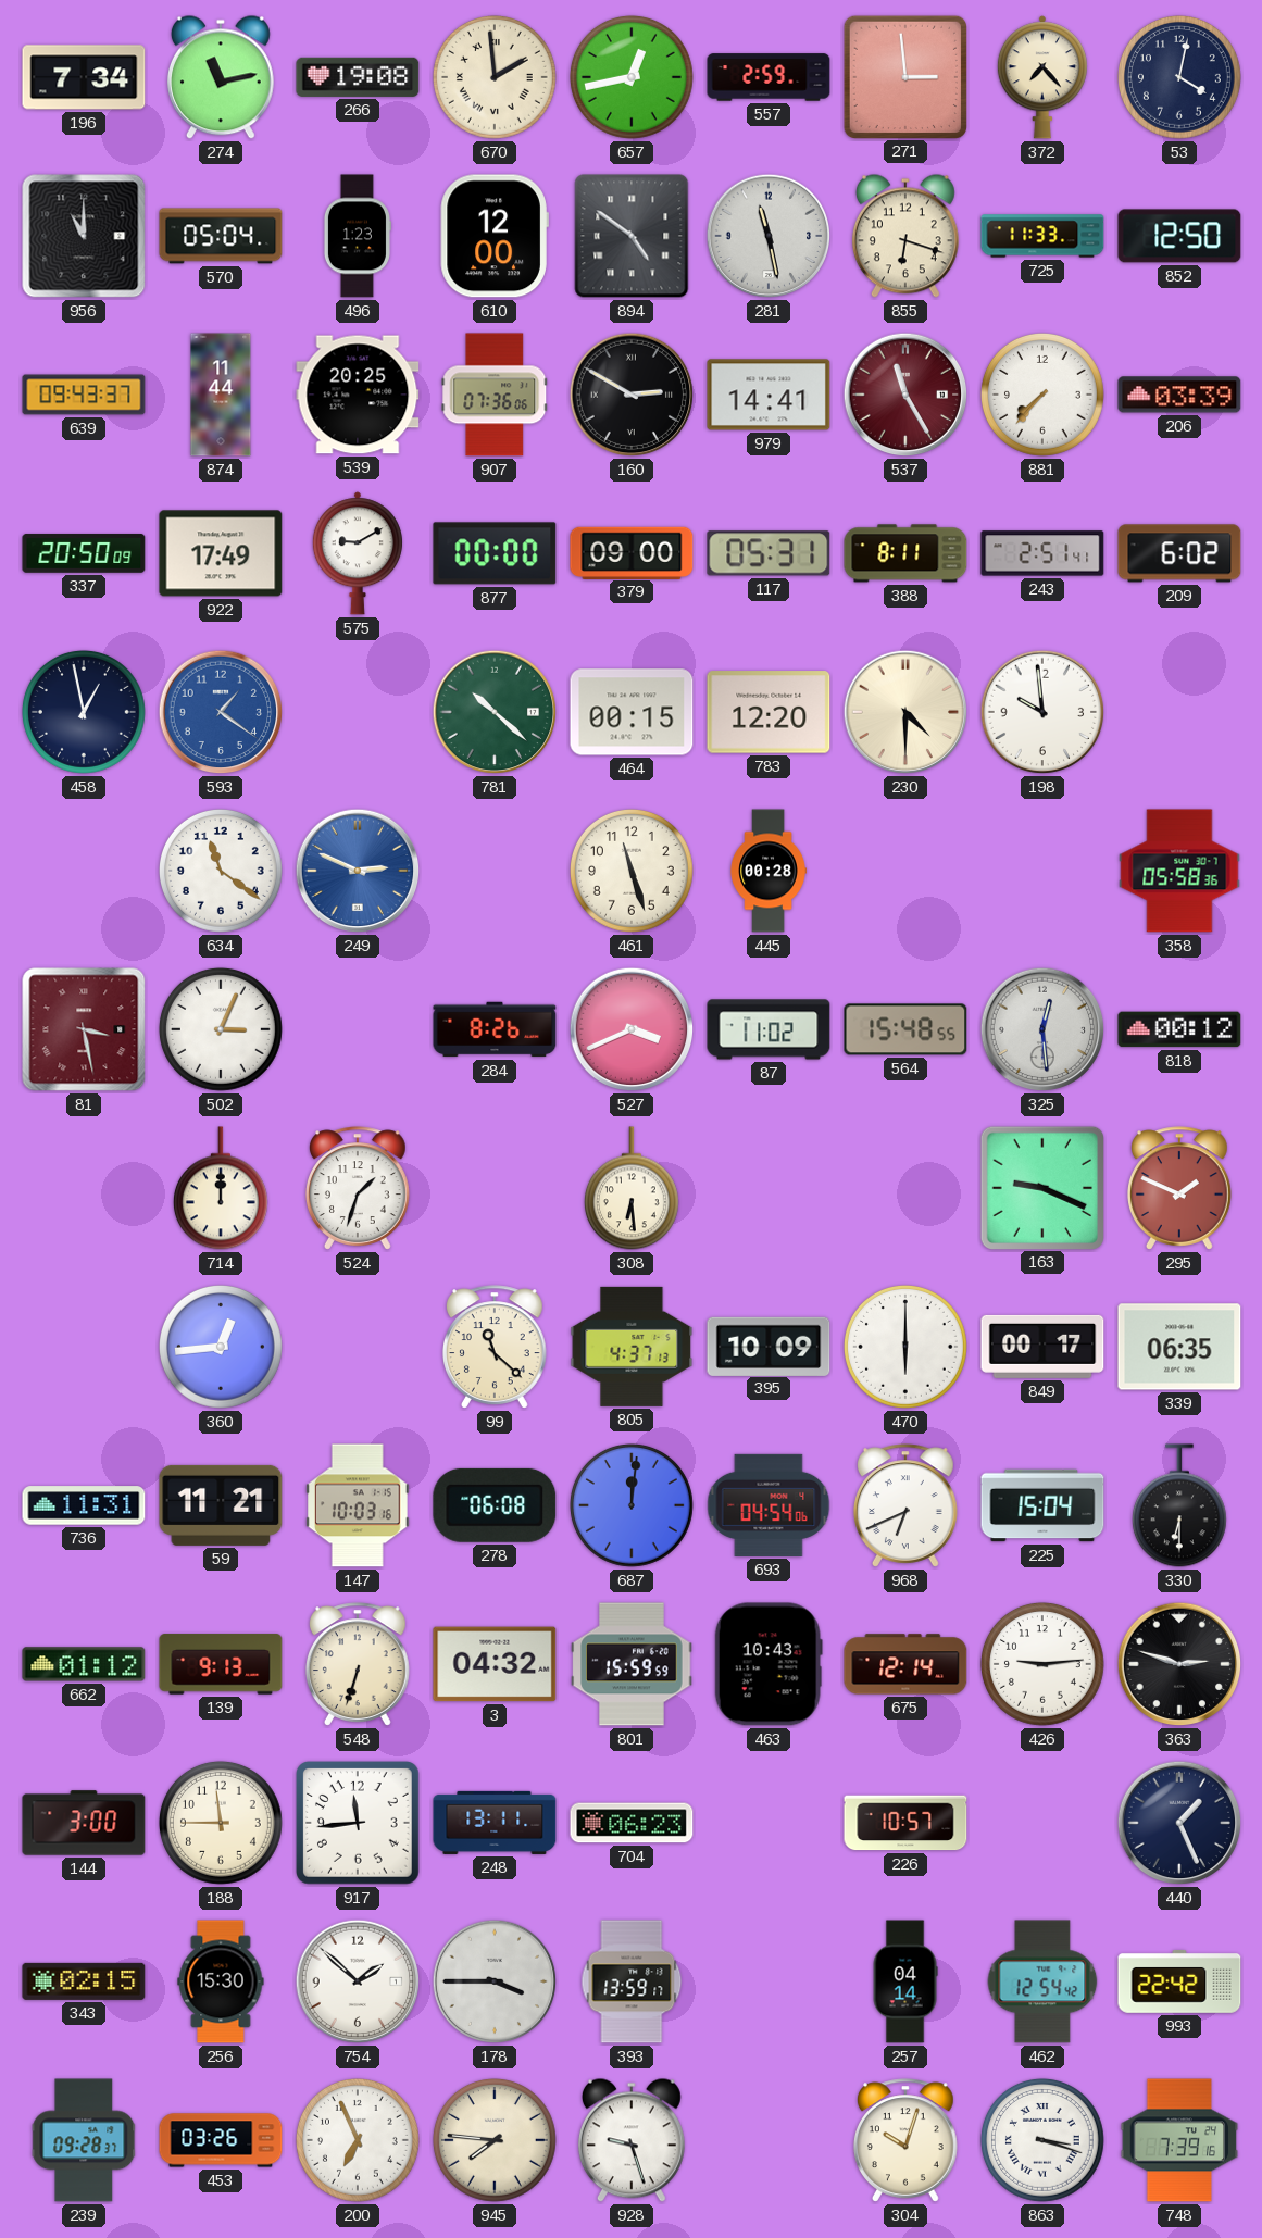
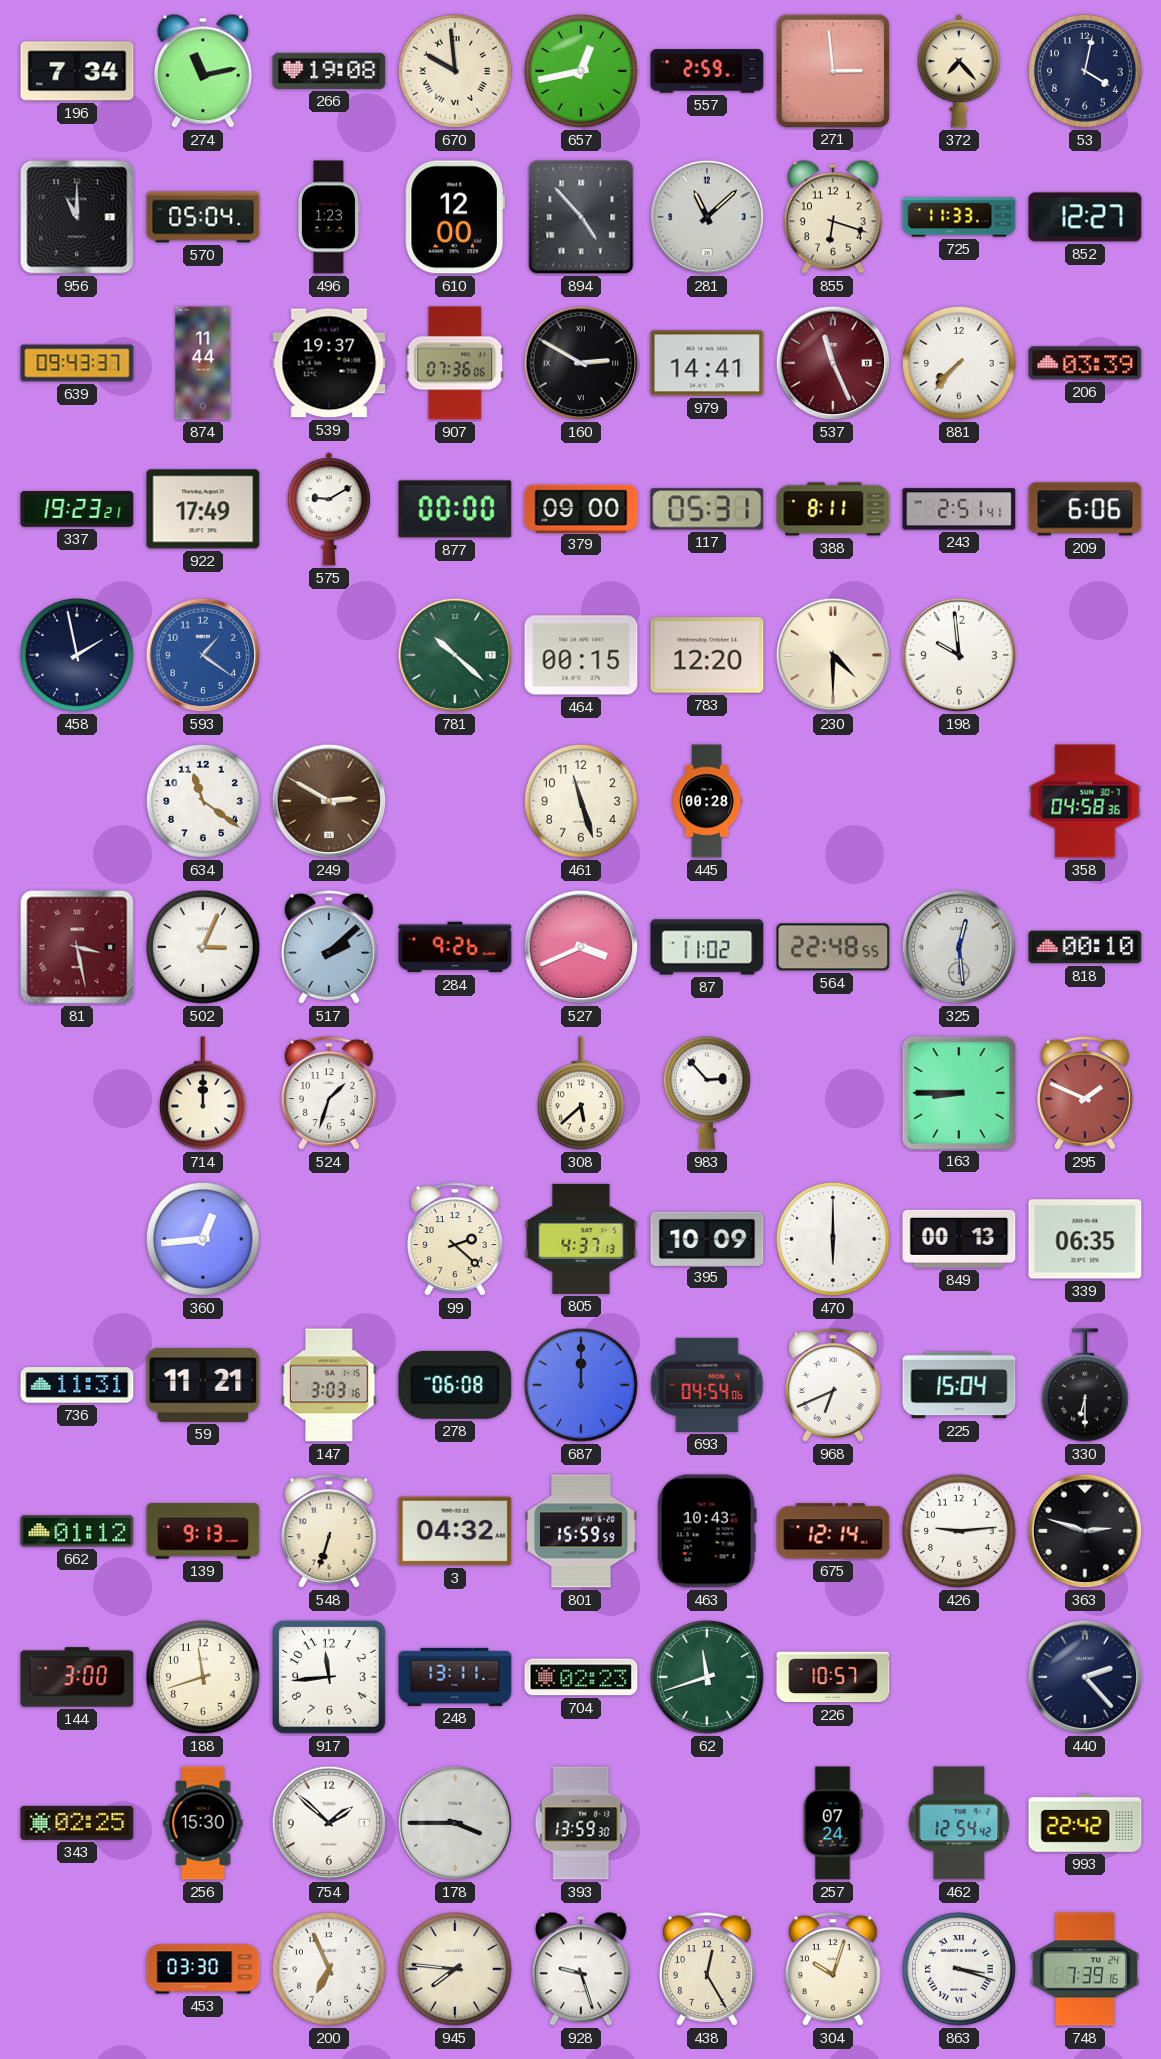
670: 1:59 -> 9:59 (455, 71)
894: 4:51 -> 4:53 (581, 217)
281: 11:28 -> 11:08 (707, 217)
852: 12:50 -> 12:27 (1085, 217)
539: 20:25 -> 19:37 (329, 363)
537: 11:25 -> 11:26 (833, 363)
337: 20:50 -> 19:23 (77, 509)
209: 6:02 -> 6:06 (1085, 509)
458: 12:58 -> 1:58 (77, 655)
249: 2:49 -> 2:50 (329, 801)
249 dial: blue -> brown (329, 801)
358: 05:58 -> 04:58 (1085, 801)
517: none -> 2:08 (329, 947)
284: 8:26 -> 9:26 (455, 947)
564: 15:48 -> 22:48 (833, 947)
818: 00:12 -> 00:10 (1085, 947)
308: 6:29 -> 5:38 (581, 1093)
983: none -> 2:53 (707, 1093)
163: 9:19 -> 8:45 (958, 1092)
99: 11:22 -> 2:22 (455, 1239)
849: 00:17 -> 00:13 (959, 1239)
147: 10:03 -> 3:03 (330, 1385)
687: 12:01 -> 12:00 (581, 1385)
188: 11:45 -> 11:42 (203, 1677)
704: 06:23 -> 02:23 (581, 1677)
62: none -> 11:42 (707, 1677)
440: 1:26 -> 2:23 (1085, 1677)
343: 02:15 -> 02:25 (77, 1823)
393: 13:59:17 -> 13:59:30 (581, 1823)
257: 04:14 -> 07:24 (833, 1823)
239: 09:28 -> none (84, 2140)
453: 03:26 -> 03:30 (203, 1969)
438: none -> 12:25 (707, 1969)
